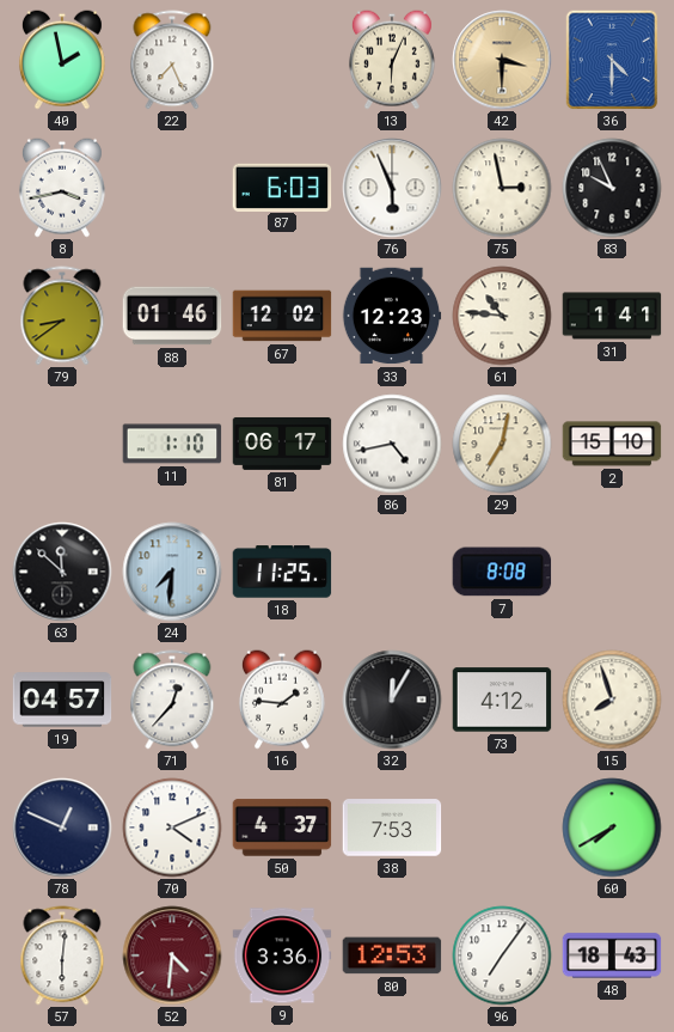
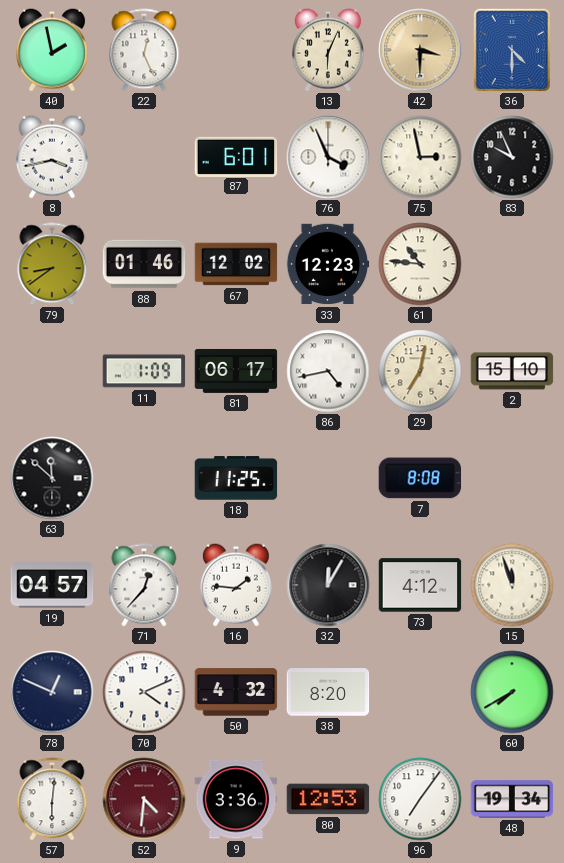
22: 7:26 -> 12:26 (144, 50)
87: 6:03 -> 6:01 (236, 156)
76: 5:56 -> 3:56 (328, 157)
31: 1:41 -> none (612, 316)
11: 1:10 -> 1:09 (144, 371)
24: 7:31 -> none (172, 572)
15: 7:57 -> 11:57 (512, 585)
50: 4:37 -> 4:32 (236, 692)
38: 7:53 -> 8:20 (328, 692)
48: 18:43 -> 19:34 (512, 799)
